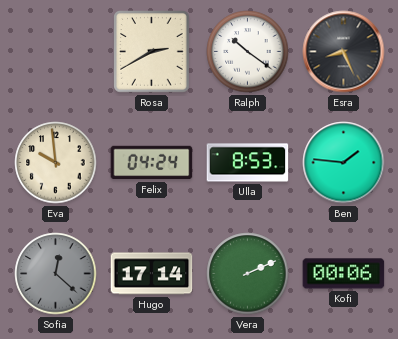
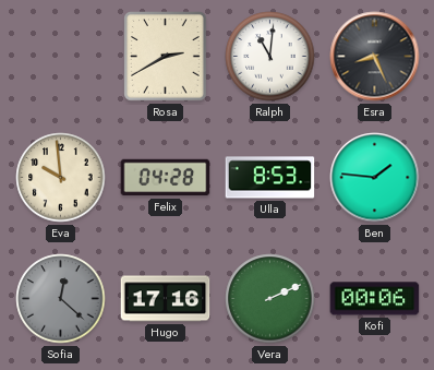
Ralph: 10:21 -> 11:01 (270, 57)
Felix: 04:24 -> 04:28 (166, 178)
Hugo: 17:14 -> 17:16 (166, 299)
